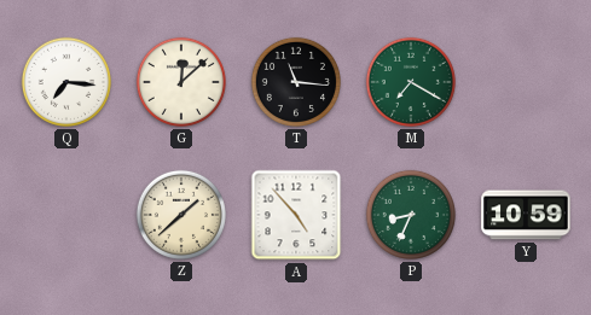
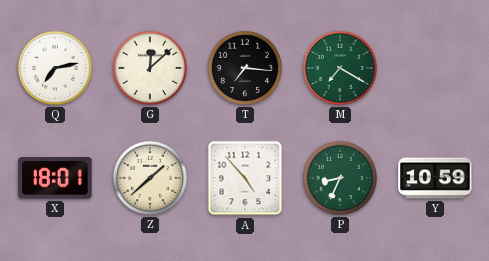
Q: 7:16 -> 7:13 (55, 68)
T: 11:16 -> 7:16 (245, 68)
X: none -> 18:01 (55, 178)
